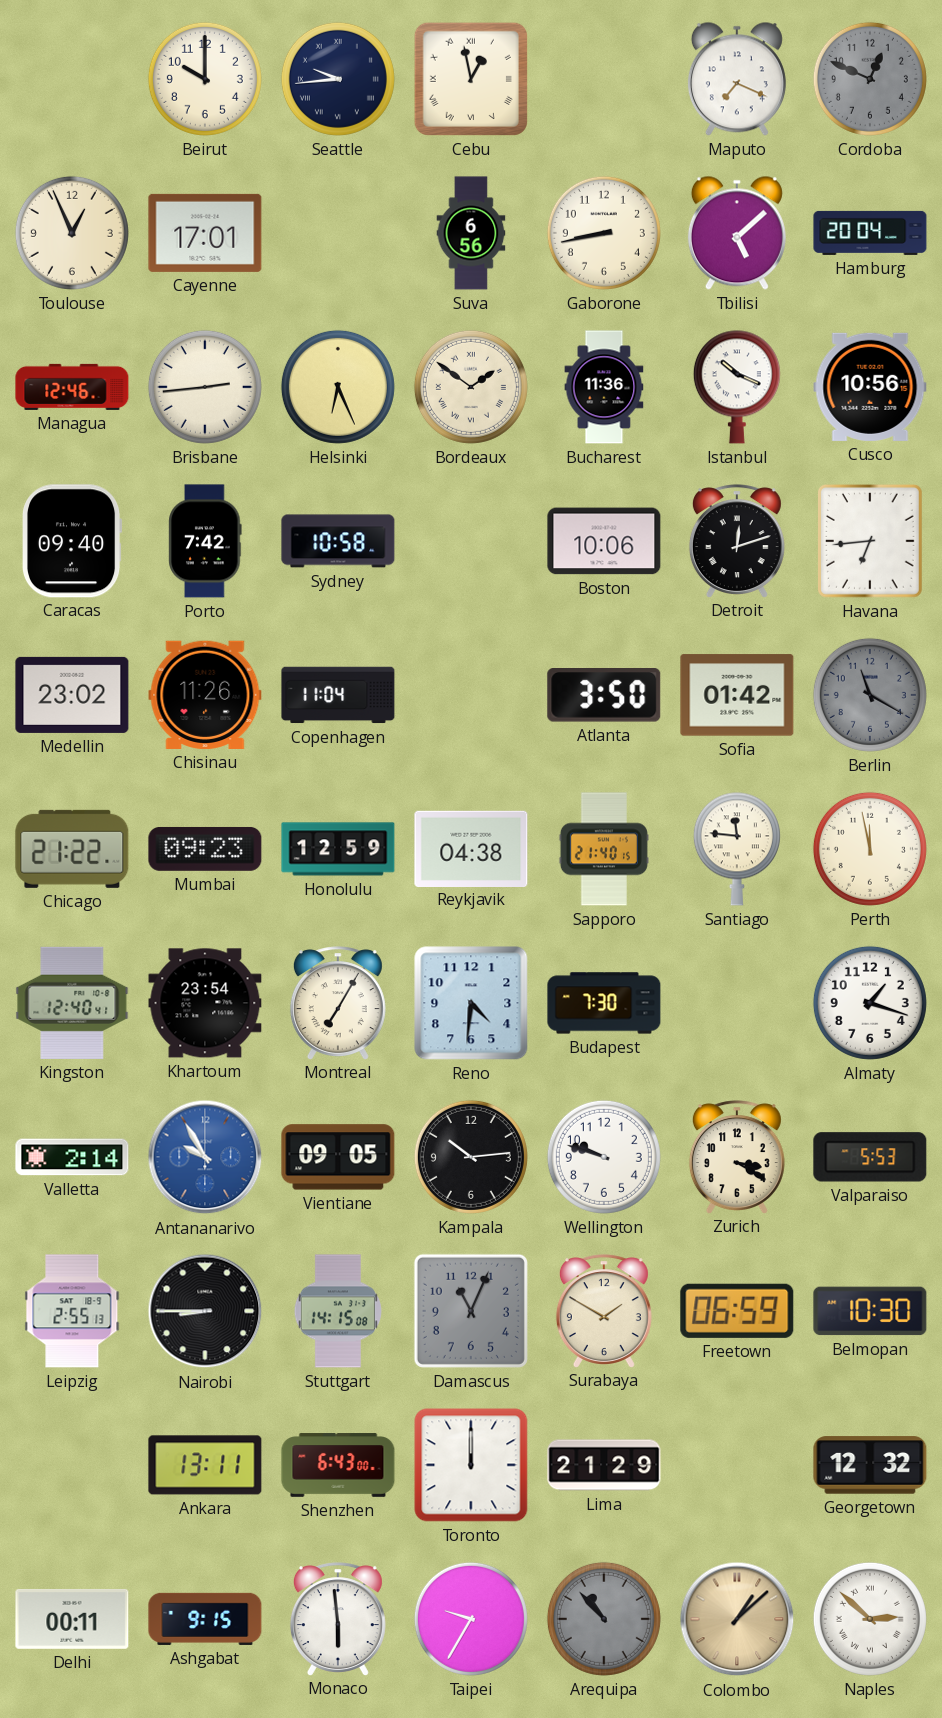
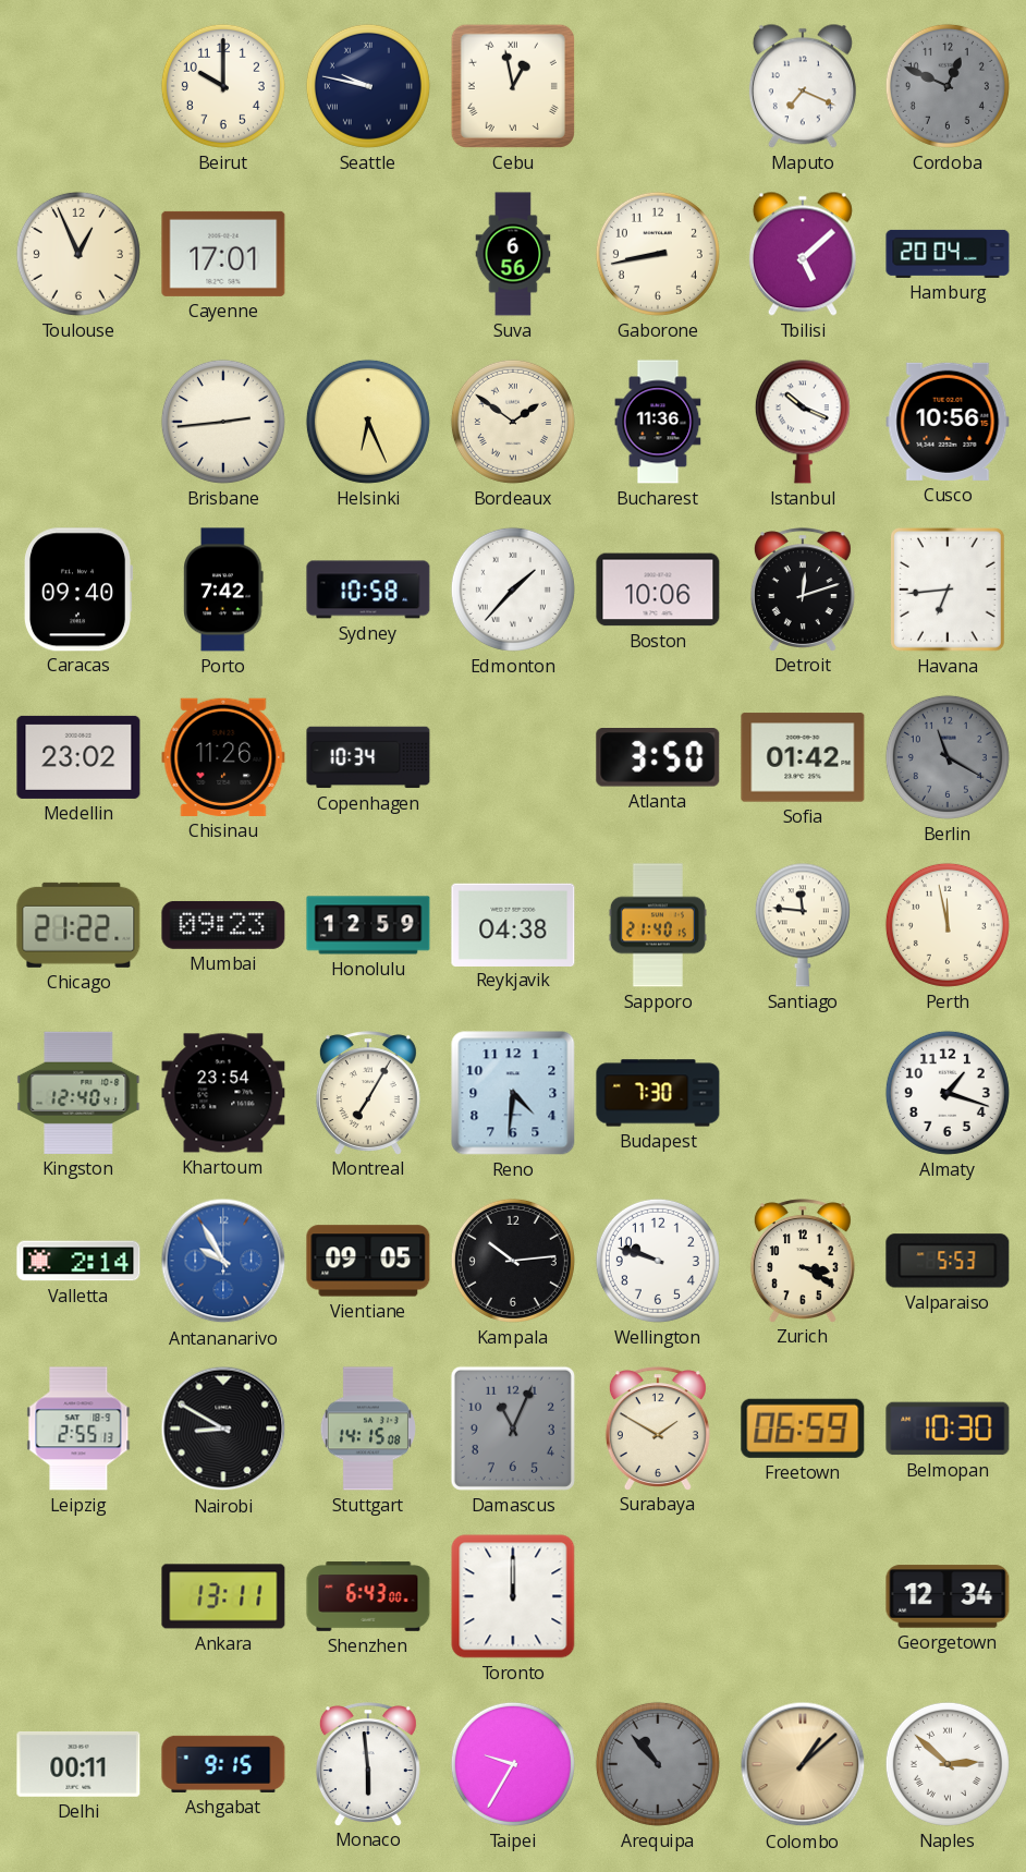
Seattle: 9:44 -> 9:47 (368, 86)
Managua: 12:46 -> none (72, 387)
Edmonton: none -> 1:37 (513, 589)
Copenhagen: 11:04 -> 10:34 (368, 757)
Nairobi: 8:45 -> 8:50 (223, 1429)
Lima: 21:29 -> none (604, 1465)
Georgetown: 12:32 -> 12:34 (948, 1596)
